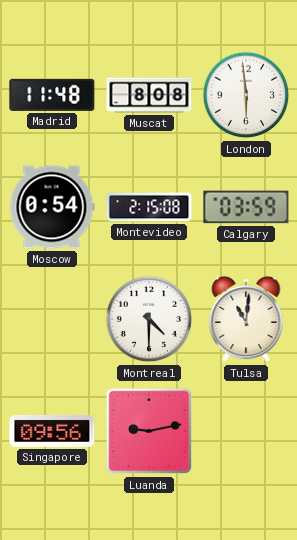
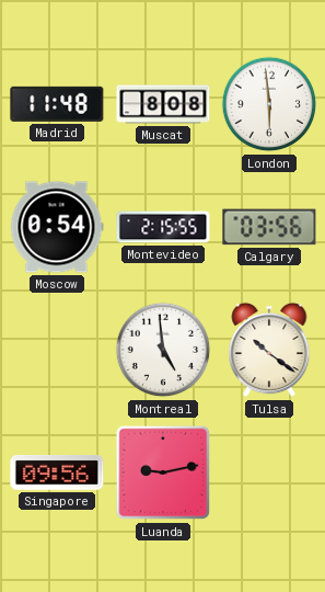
Montevideo: 2:15:08 -> 2:15:55 (163, 227)
Calgary: 03:59 -> 03:56 (269, 227)
Montreal: 4:30 -> 4:59 (163, 350)
Tulsa: 11:01 -> 10:21 (269, 350)
